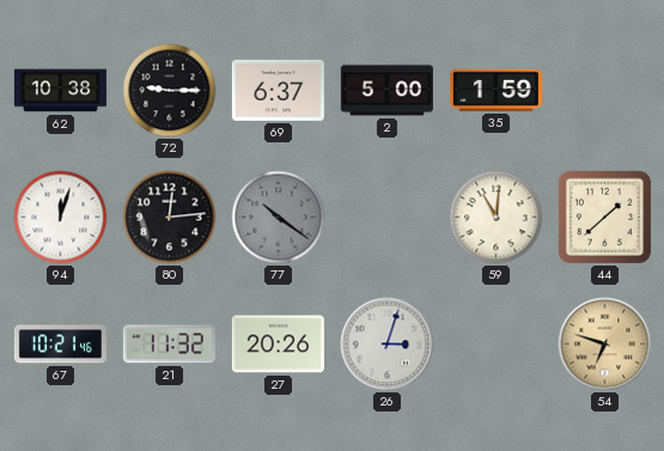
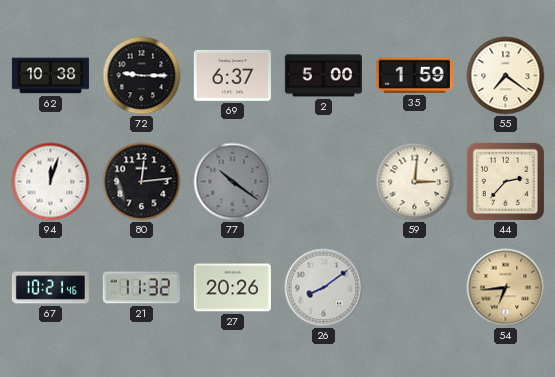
55: none -> 7:21 (506, 76)
59: 11:01 -> 3:01 (415, 182)
44: 1:38 -> 2:37 (505, 181)
26: 3:03 -> 8:09 (324, 288)
54: 6:48 -> 6:44 (506, 288)
